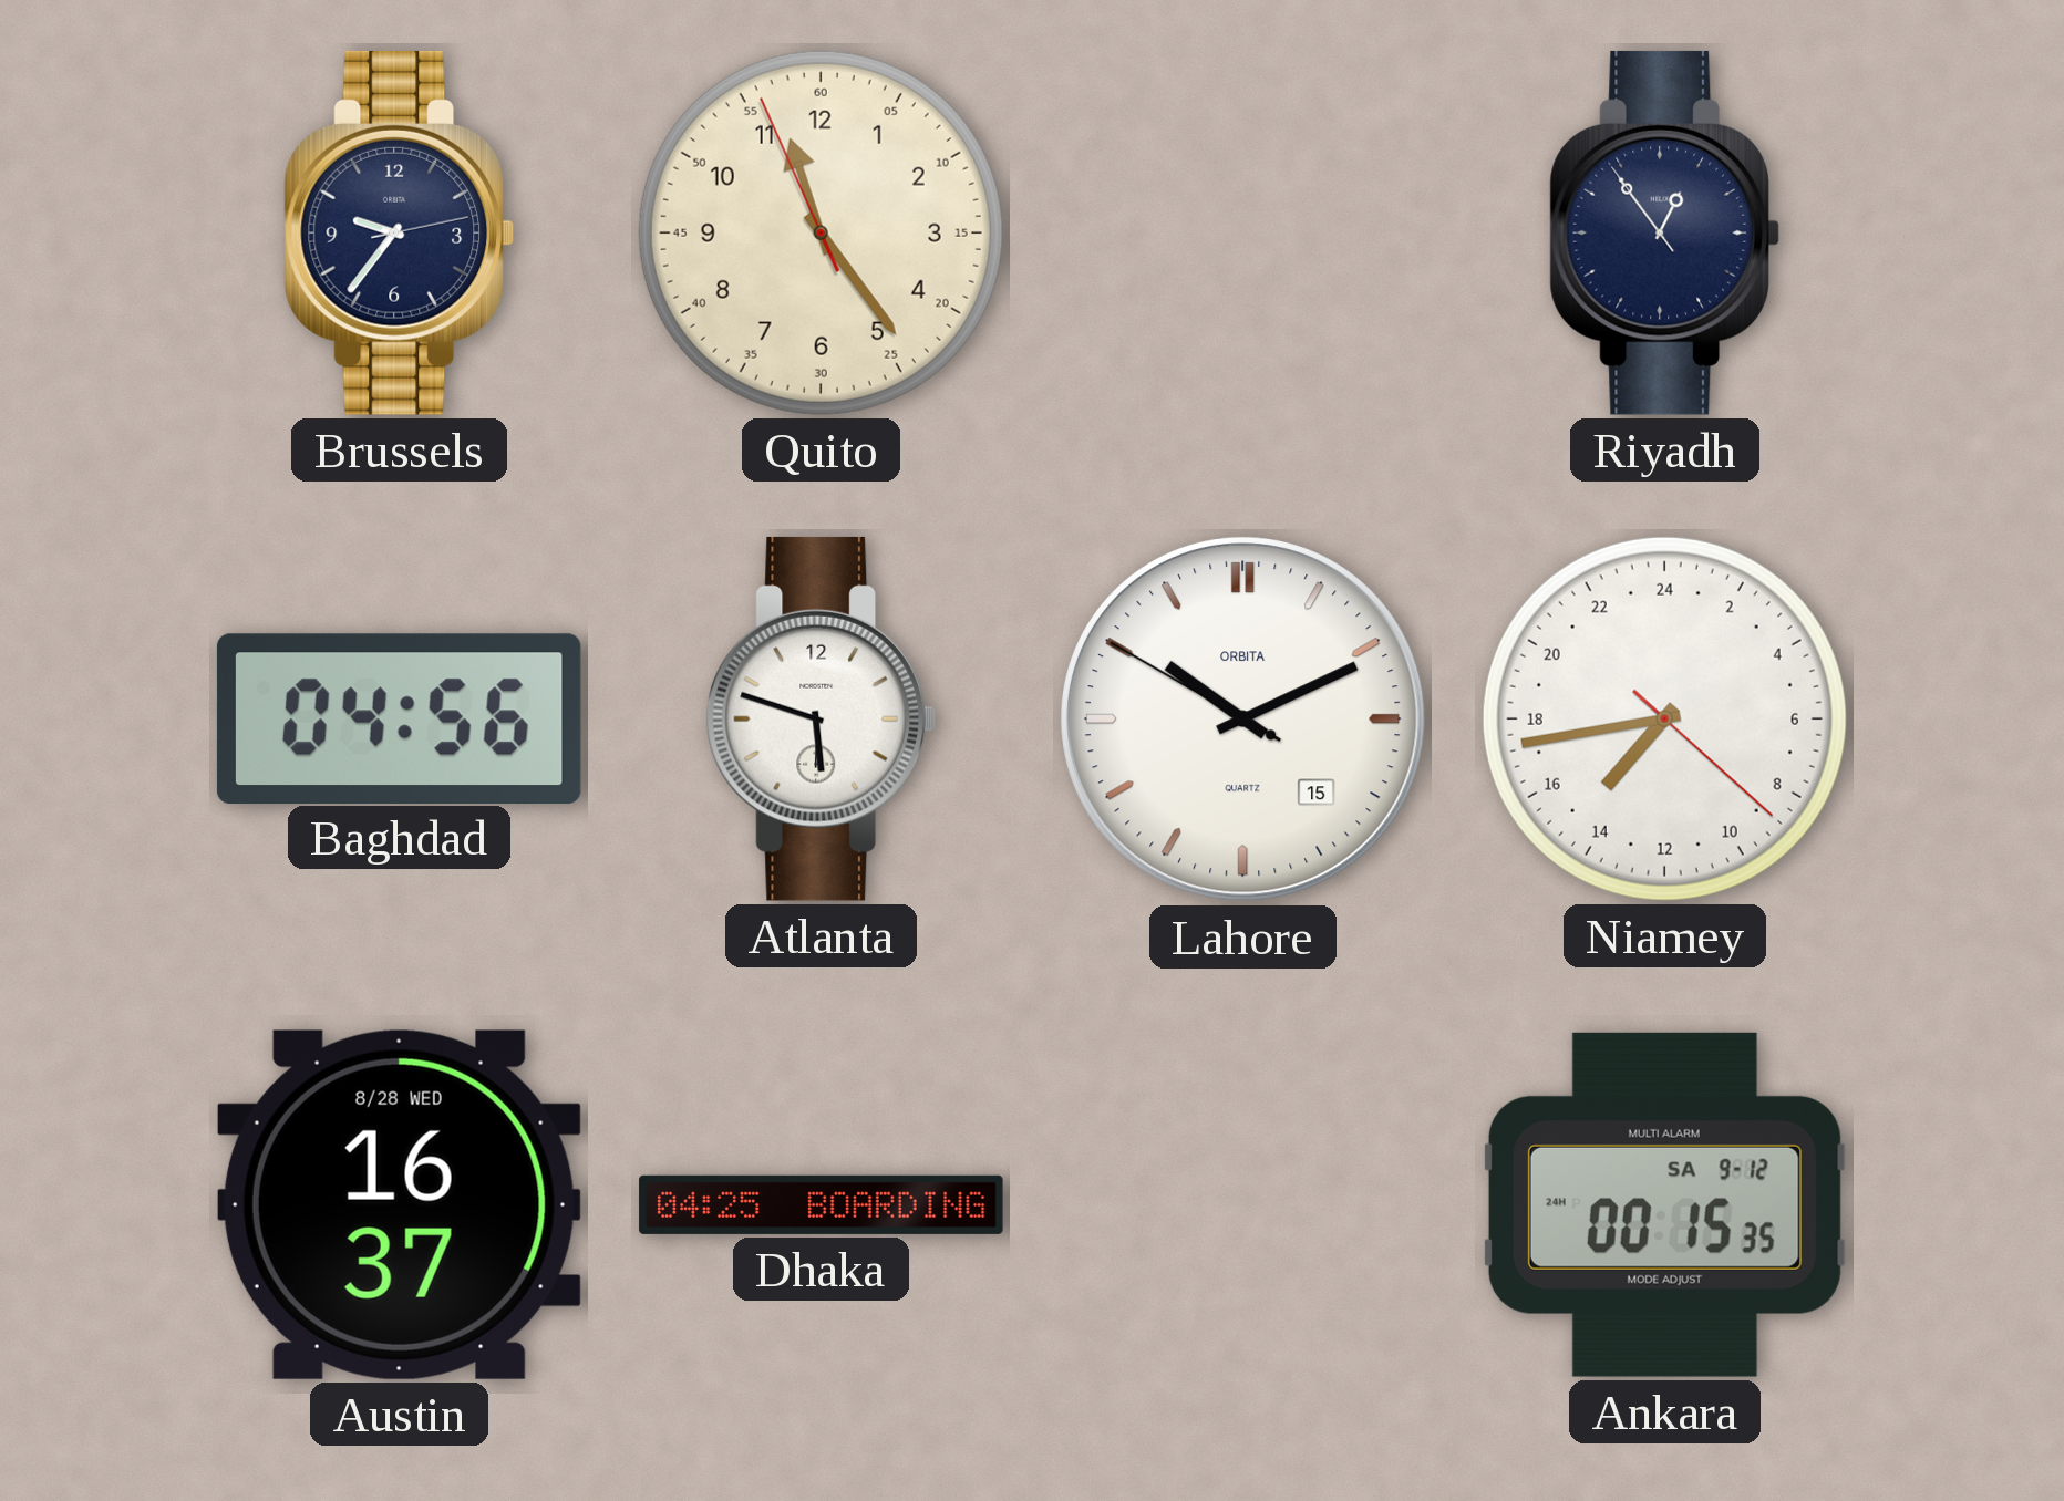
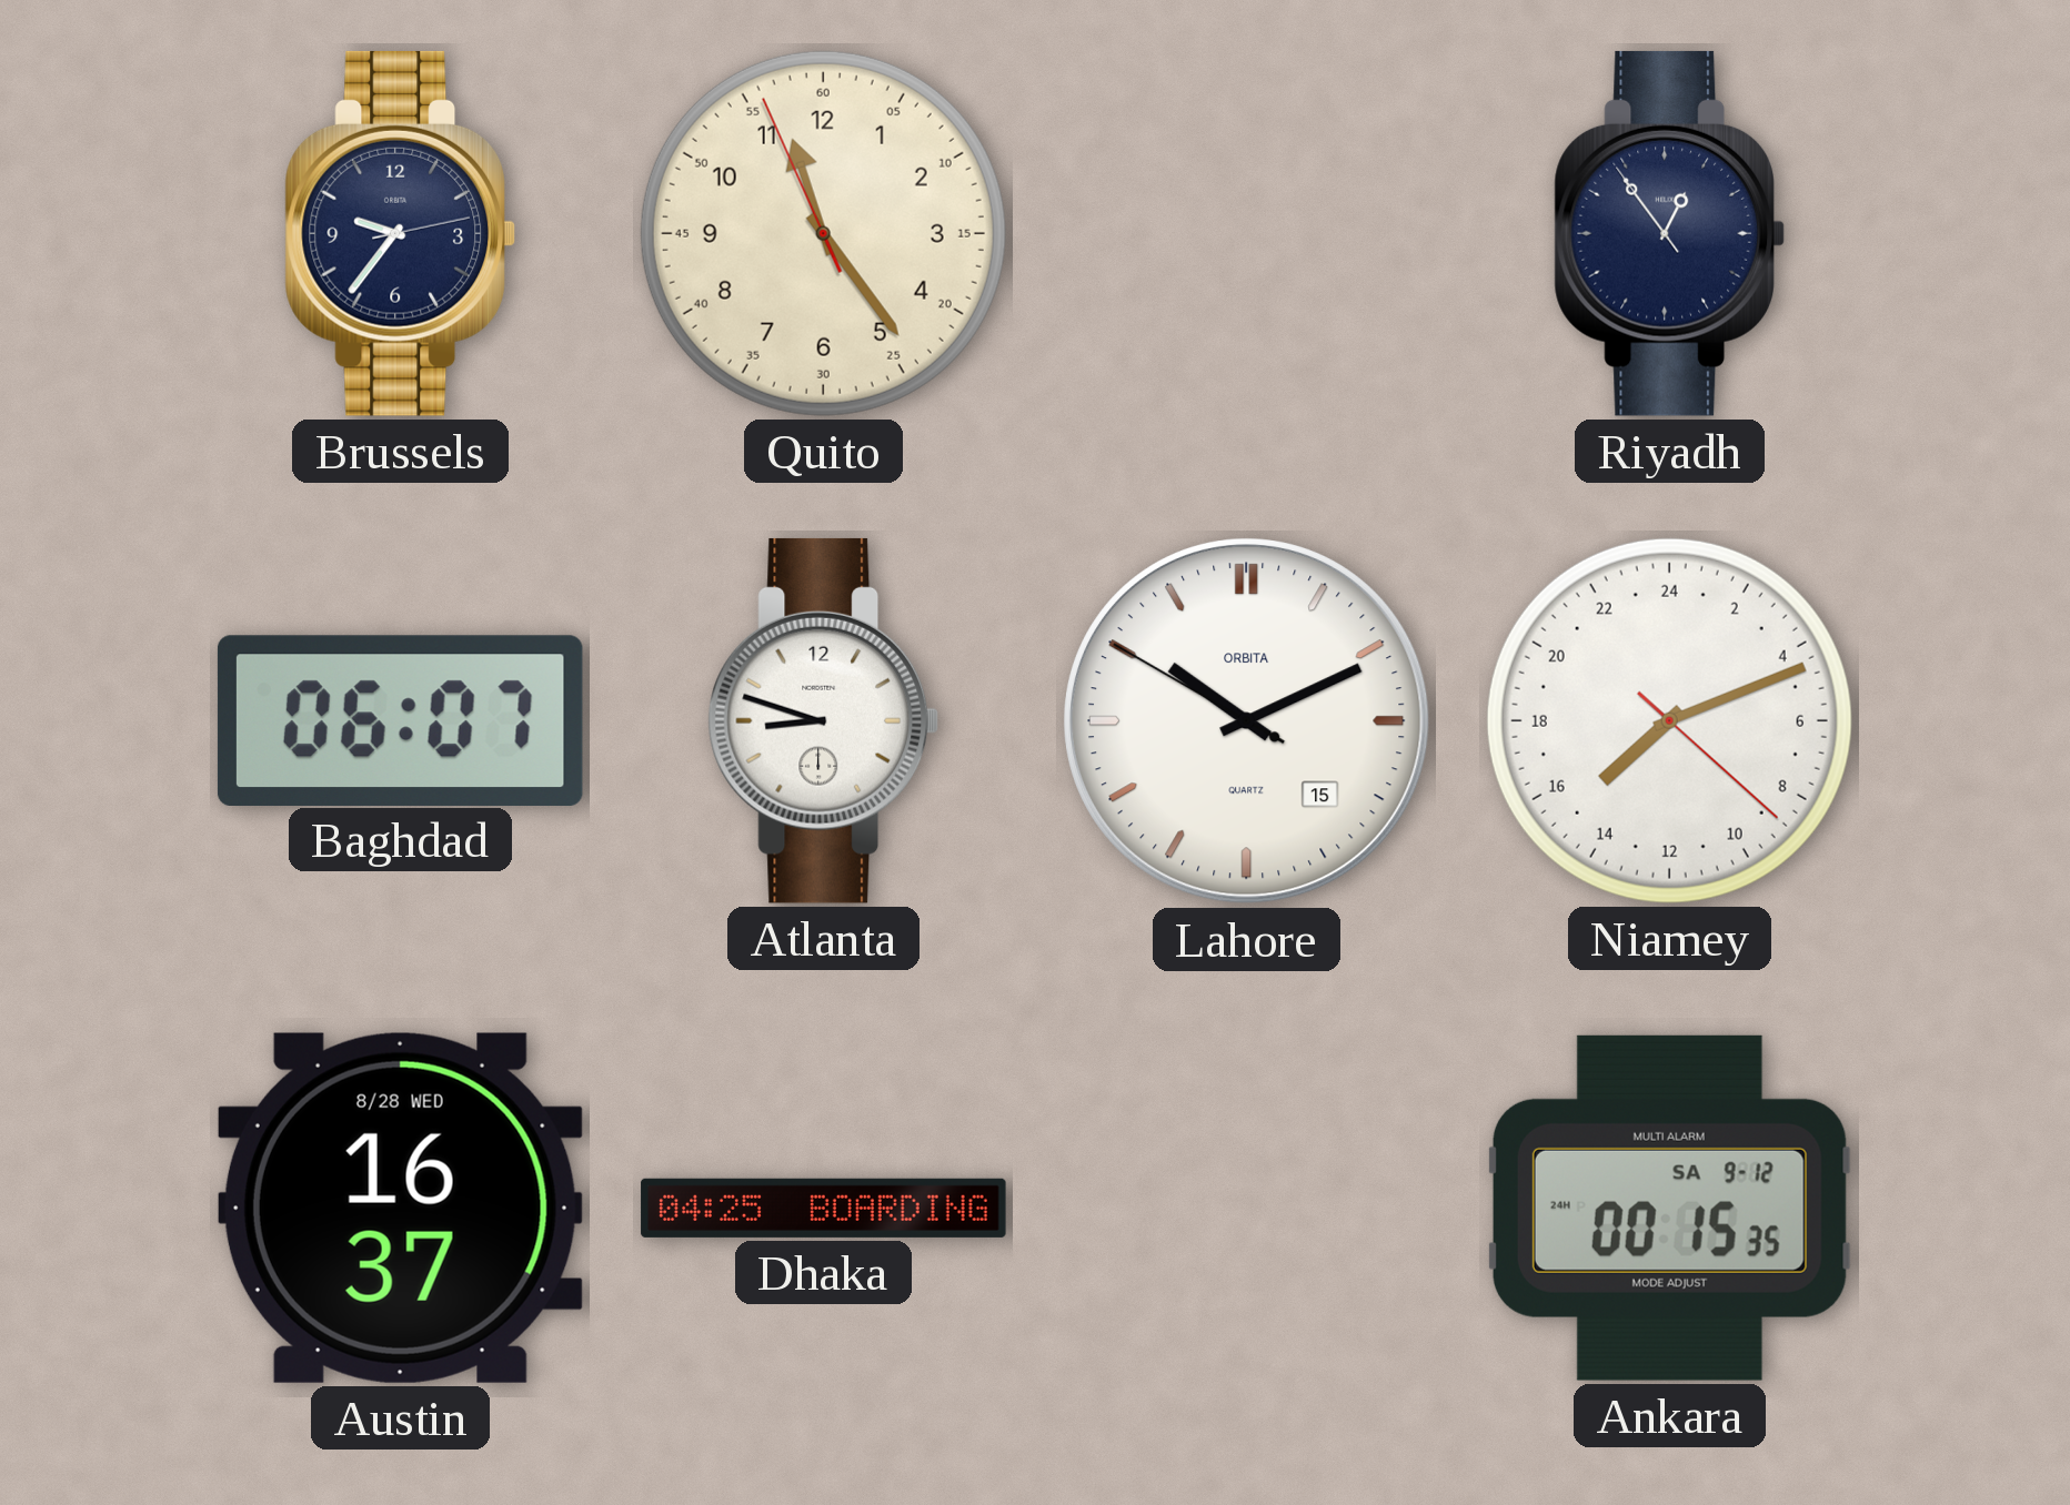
Baghdad: 04:56 -> 06:07 (400, 720)
Atlanta: 5:48 -> 8:48 (824, 720)
Niamey: 14:43 -> 15:11 (1669, 720)
